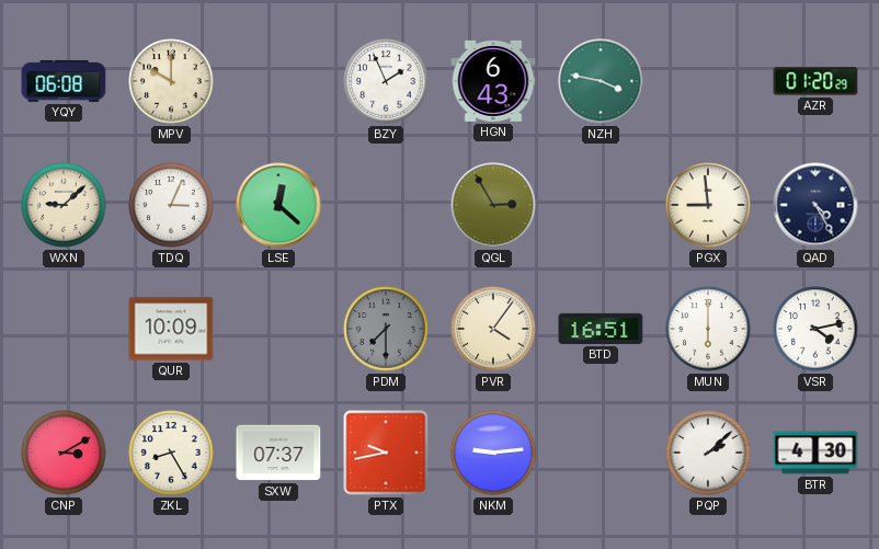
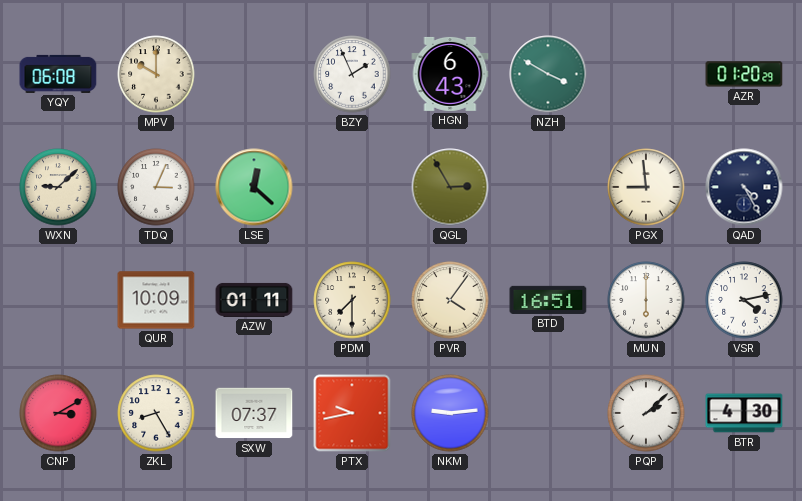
NZH: 3:47 -> 3:50 (548, 74)
AZW: none -> 01:11 (254, 300)
PDM dial: grey -> cream (352, 300)
